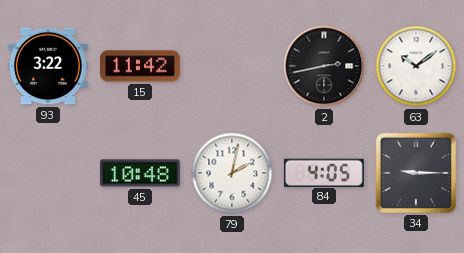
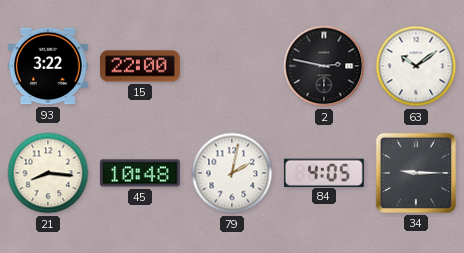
15: 11:42 -> 22:00 (141, 66)
2: 2:43 -> 2:47 (324, 66)
21: none -> 8:16 (48, 173)
